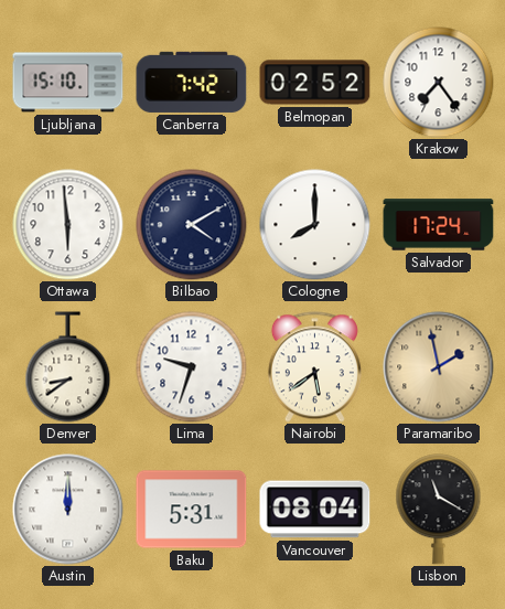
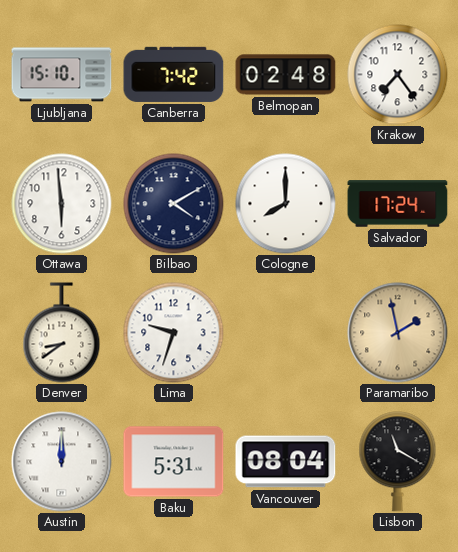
Belmopan: 02:52 -> 02:48 (286, 75)
Nairobi: 5:39 -> none (314, 367)
